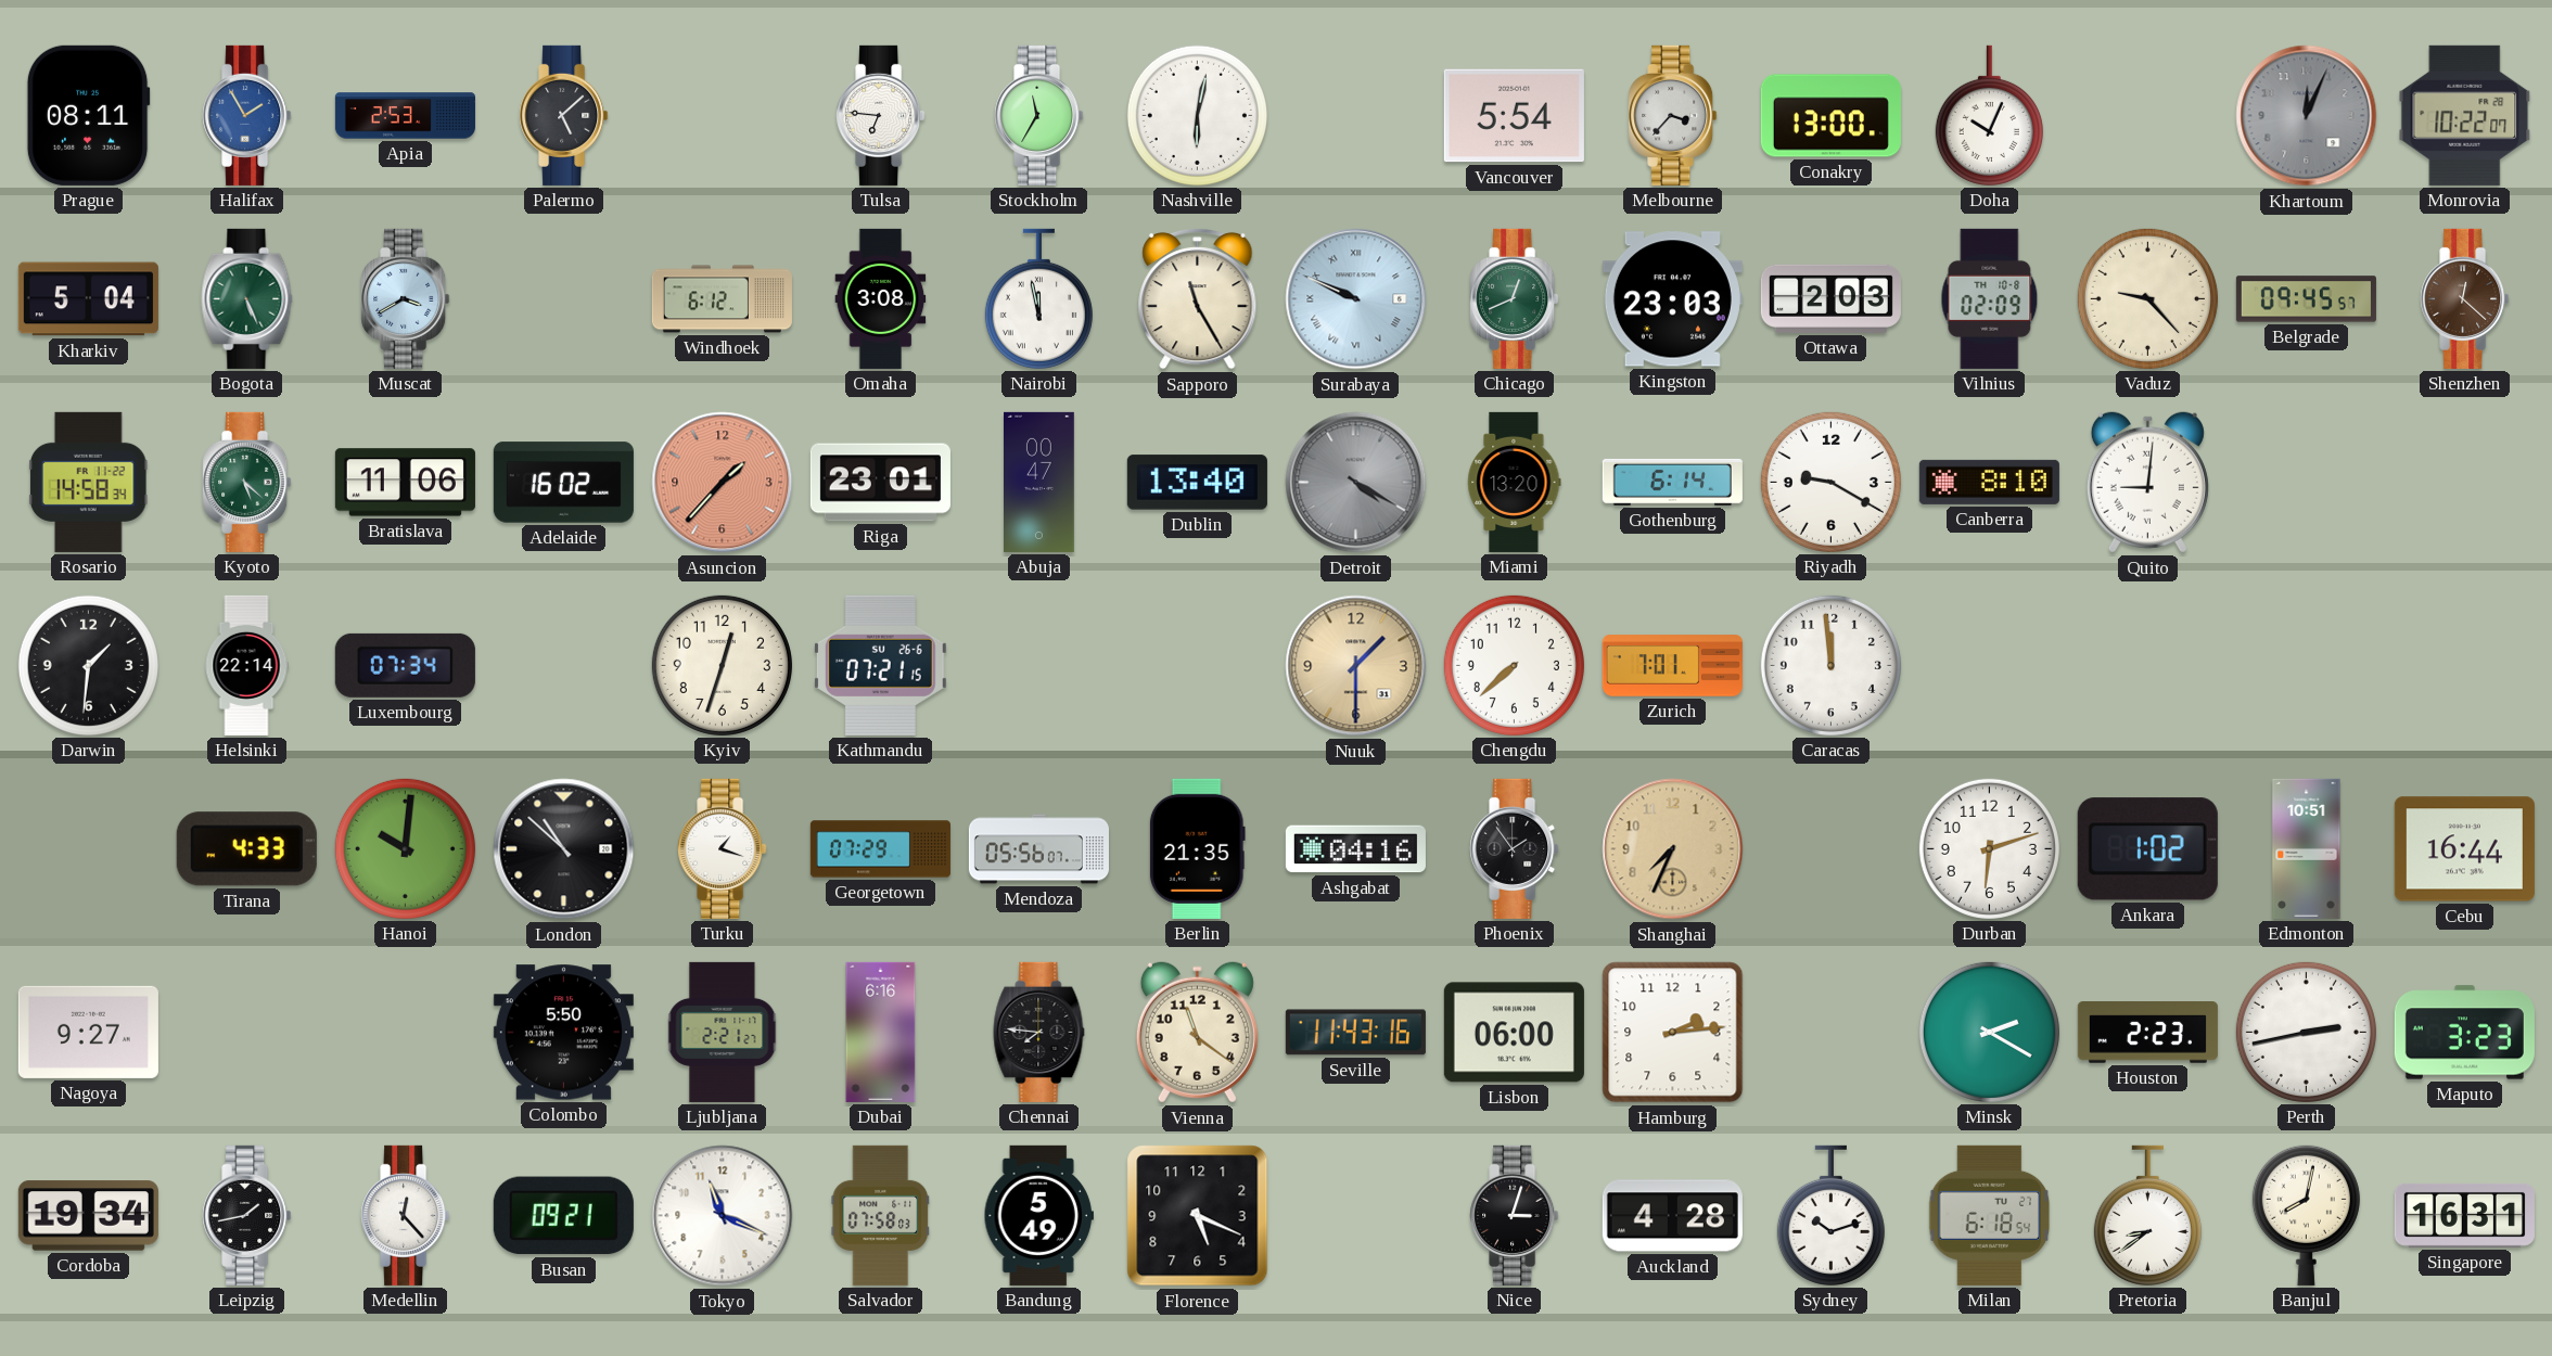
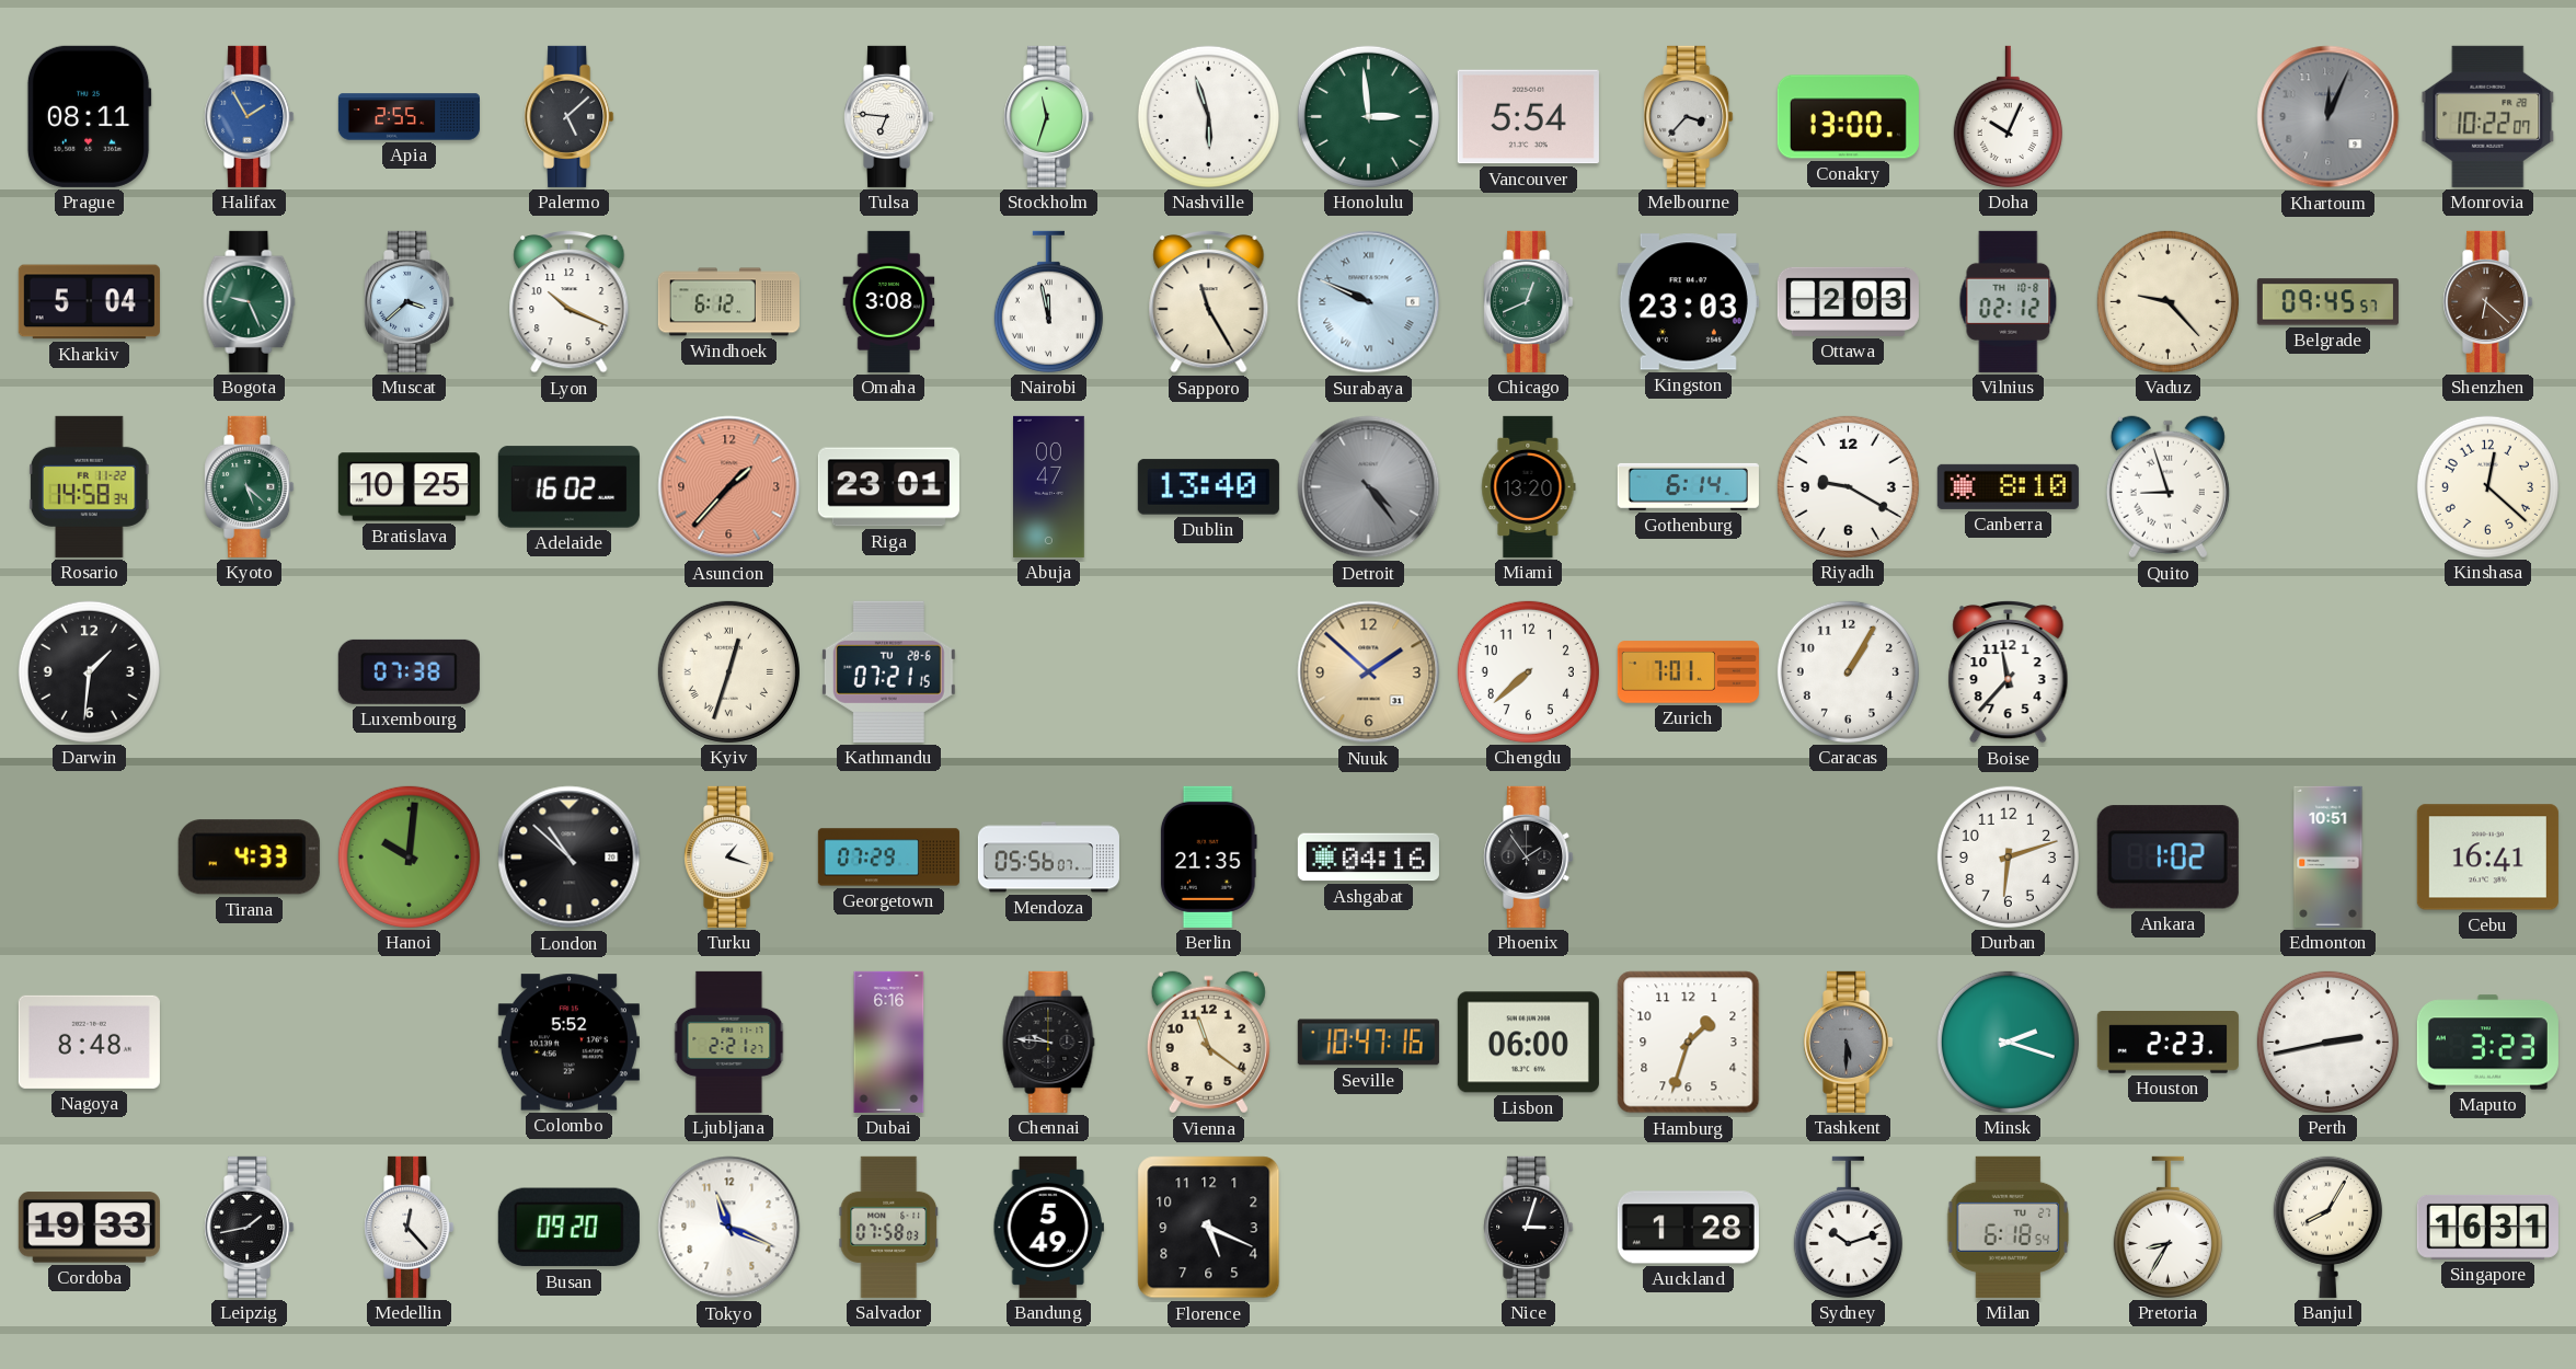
Apia: 2:53 -> 2:55 (409, 117)
Stockholm: 11:35 -> 11:33 (1049, 116)
Nashville: 6:02 -> 5:57 (1208, 116)
Honolulu: none -> 2:59 (1368, 116)
Bogota: 5:26 -> 9:26 (250, 301)
Muscat: 3:40 -> 3:38 (410, 301)
Lyon: none -> 10:19 (570, 301)
Vilnius: 02:09 -> 02:12 (2009, 301)
Shenzhen: 12:22 -> 6:22 (2488, 301)
Bratislava: 11:06 -> 10:25 (409, 487)
Detroit: 4:20 -> 4:24 (1369, 487)
Quito: 9:01 -> 8:57 (2167, 487)
Kinshasa: none -> 12:22 (2487, 486)
Helsinki: 22:14 -> none (246, 665)
Luxembourg: 07:34 -> 07:38 (409, 671)
Kyiv numerals: Arabic -> Roman (728, 671)
Kathmandu date: SU 26-6 -> TU 28-6 (888, 671)
Nuuk: 1:30 -> 1:52 (1369, 672)
Caracas: 11:59 -> 1:05 (1848, 671)
Boise: none -> 11:37 (2009, 671)
Shanghai: 7:34 -> none (1673, 849)
Cebu: 16:44 -> 16:41 (2487, 858)
Nagoya: 9:27 -> 8:48 (89, 1042)
Colombo: 5:50 -> 5:52 (568, 1043)
Chennai: 7:46 -> 9:46 (1049, 1042)
Seville: 11:43 -> 10:47 (1368, 1043)
Hamburg: 2:14 -> 1:33 (1689, 1043)
Tashkent: none -> 5:30 (1849, 1042)
Minsk: 2:20 -> 2:18 (2008, 1042)
Cordoba: 19:34 -> 19:33 (89, 1228)
Busan: 09:21 -> 09:20 (568, 1228)
Auckland: 4:28 -> 1:28 (1688, 1228)
Pretoria: 8:39 -> 8:35 (2167, 1227)
Banjul: 8:02 -> 8:05 (2327, 1227)
